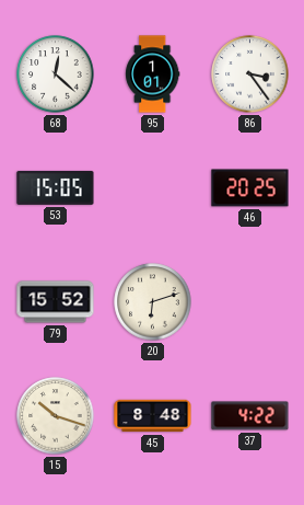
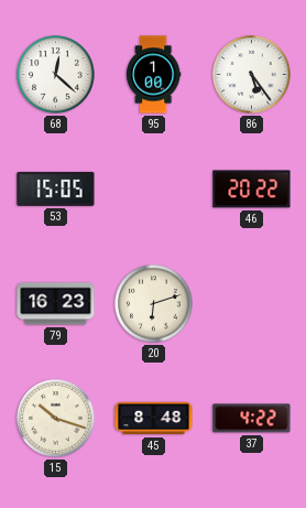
95: 1:01 -> 1:00 (154, 75)
86: 3:24 -> 5:24 (252, 75)
46: 20:25 -> 20:22 (252, 190)
79: 15:52 -> 16:23 (56, 304)
